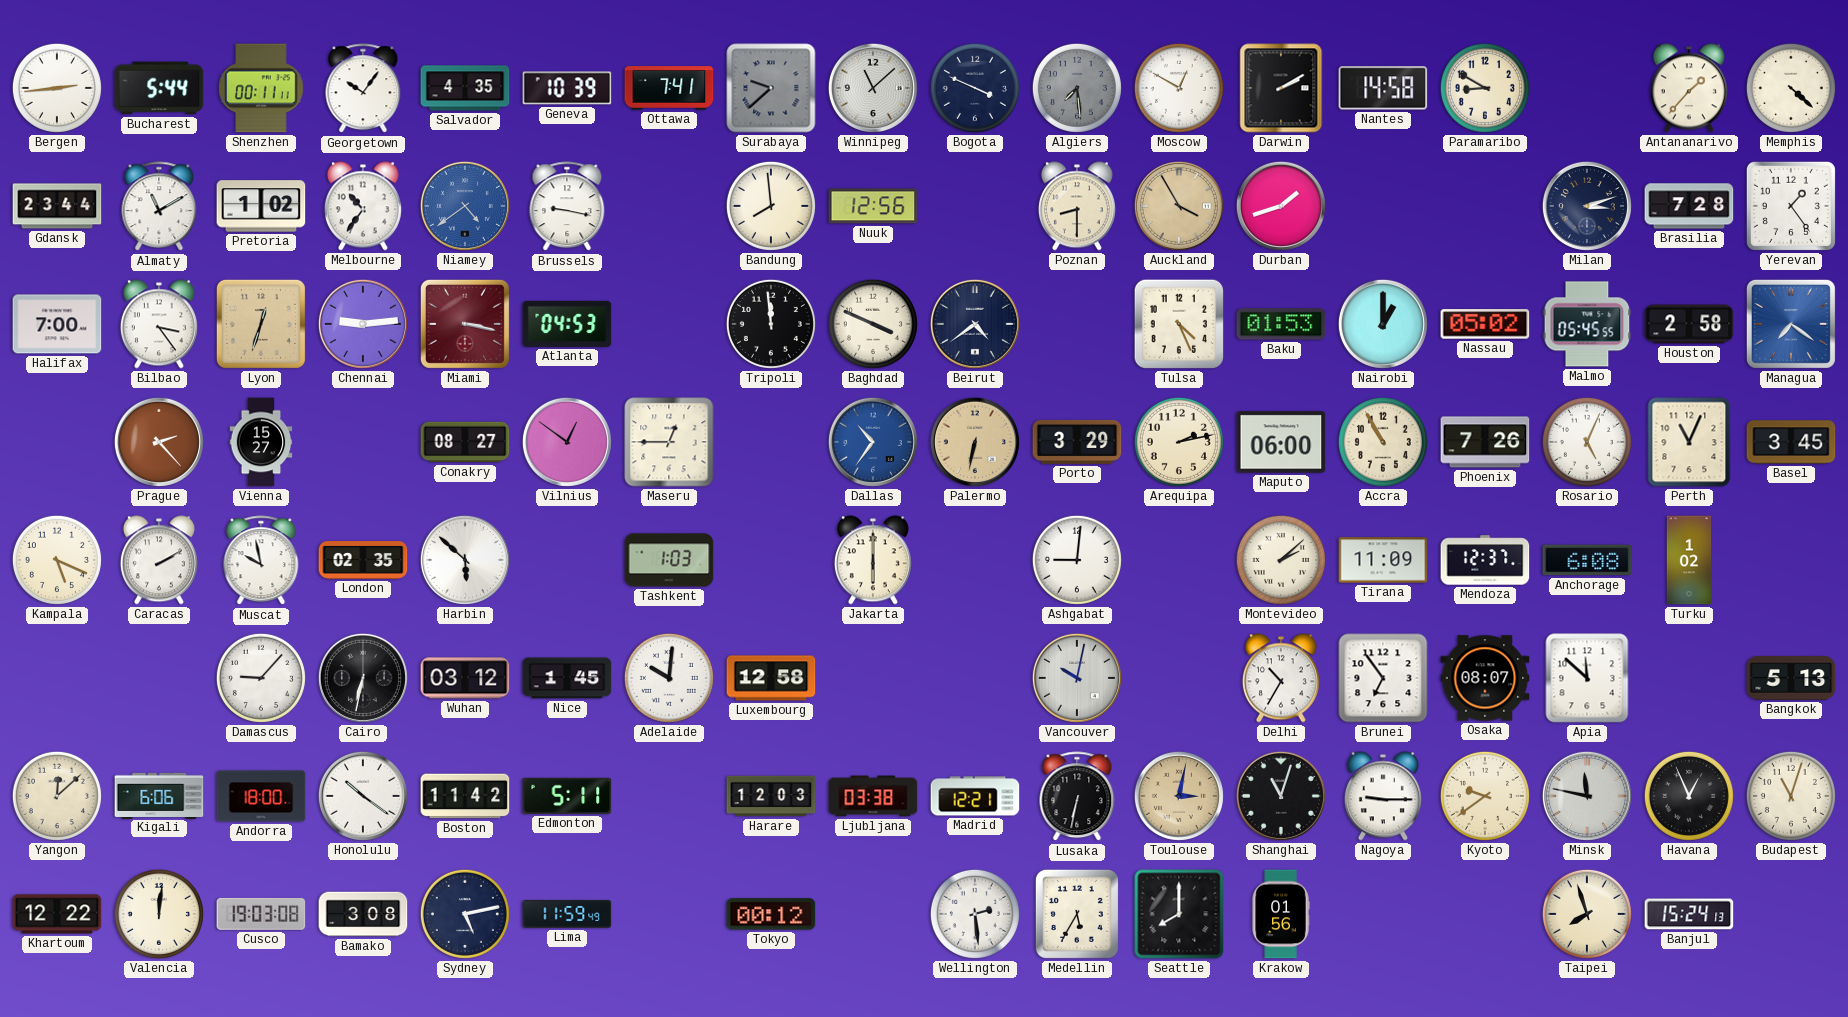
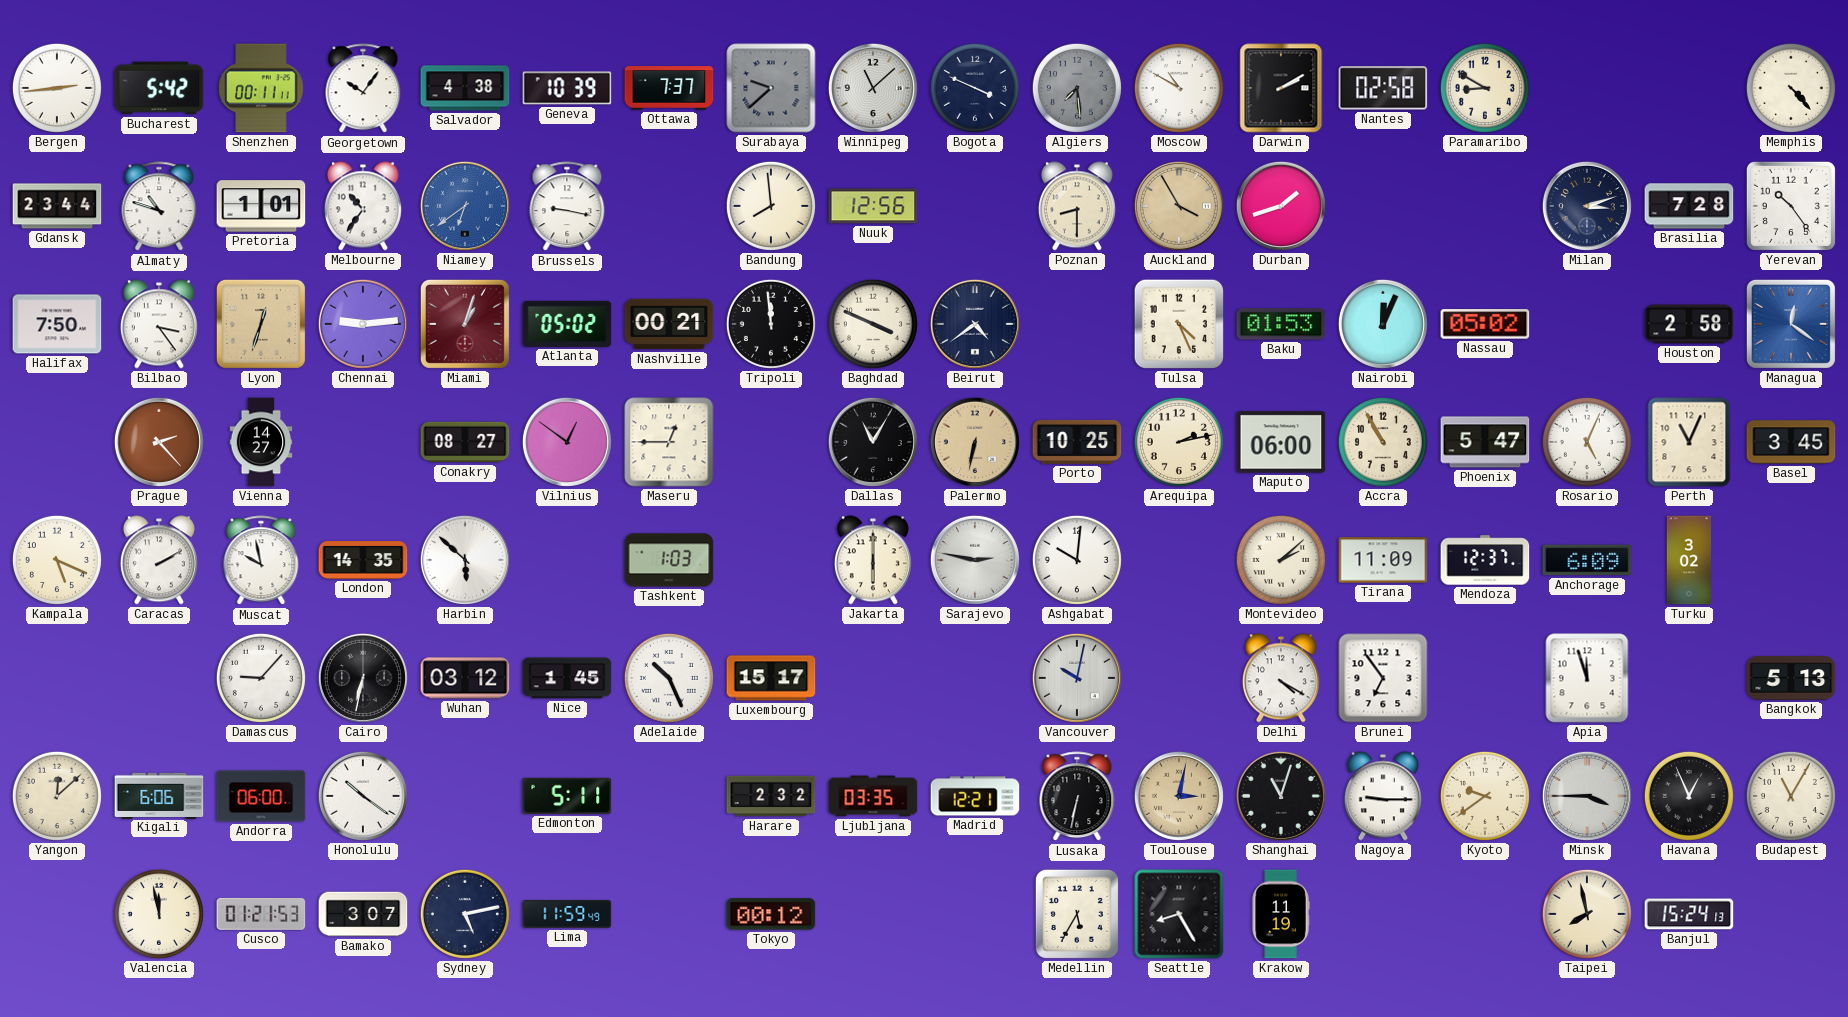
Bucharest: 5:44 -> 5:42 (159, 88)
Salvador: 4:35 -> 4:38 (465, 88)
Ottawa: 7:41 -> 7:37 (669, 88)
Moscow: 12:50 -> 10:50 (1179, 88)
Nantes: 14:58 -> 02:58 (1383, 88)
Antananarivo: 1:37 -> none (1689, 88)
Memphis: 4:22 -> 4:23 (1791, 88)
Almaty: 11:10 -> 10:48 (159, 207)
Pretoria: 1:02 -> 1:01 (261, 206)
Niamey: 4:39 -> 6:39 (465, 206)
Yerevan: 1:24 -> 10:24 (1791, 206)
Halifax: 7:00 -> 7:50 (57, 324)
Miami: 3:17 -> 1:03 (465, 324)
Atlanta: 04:53 -> 05:02 (567, 324)
Nashville: none -> 00:21 (669, 324)
Nairobi: 1:00 -> 12:04 (1383, 324)
Malmo: 05:45 -> none (1587, 324)
Managua: 7:21 -> 12:21 (1791, 324)
Vienna: 15:27 -> 14:27 (261, 442)
Dallas: 10:36 -> 11:05 (873, 442)
Dallas dial: blue -> black (873, 442)
Porto: 3:29 -> 10:25 (1077, 442)
Phoenix: 7:26 -> 5:47 (1485, 442)
London: 02:35 -> 14:35 (363, 561)
Sarajevo: none -> 2:47 (975, 560)
Ashgabat: 9:01 -> 10:01 (1077, 560)
Anchorage: 6:08 -> 6:09 (1587, 560)
Turku: 1:02 -> 3:02 (1689, 560)
Adelaide: 10:01 -> 10:26 (669, 678)
Luxembourg: 12:58 -> 15:17 (771, 678)
Delhi: 10:35 -> 4:20 (1281, 678)
Osaka: 08:07 -> none (1485, 678)
Apia: 11:52 -> 11:57 (1587, 678)
Andorra: 18:00 -> 06:00 (261, 796)
Boston: 11:42 -> none (465, 796)
Harare: 12:03 -> 2:32 (771, 796)
Ljubljana: 03:38 -> 03:35 (873, 796)
Minsk: 11:47 -> 3:45 (1587, 796)
Budapest: 11:03 -> 11:05 (1791, 796)
Khartoum: 12:22 -> none (57, 914)
Valencia: 12:01 -> 11:58 (159, 914)
Cusco: 19:03 -> 01:21 (261, 914)
Bamako: 3:08 -> 3:07 (363, 914)
Wellington: 2:29 -> none (975, 914)
Seattle: 8:00 -> 8:25 (1179, 914)
Krakow: 01:56 -> 11:19 (1281, 914)
Taipei: 7:57 -> 7:58 (1587, 914)
